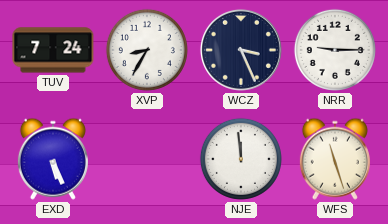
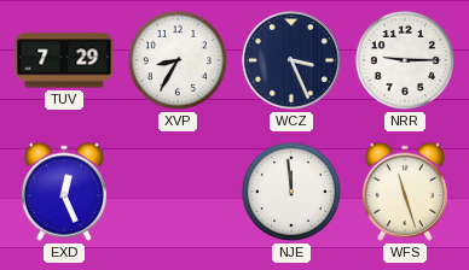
TUV: 7:24 -> 7:29 (64, 60)
EXD: 5:26 -> 12:26 (64, 192)
